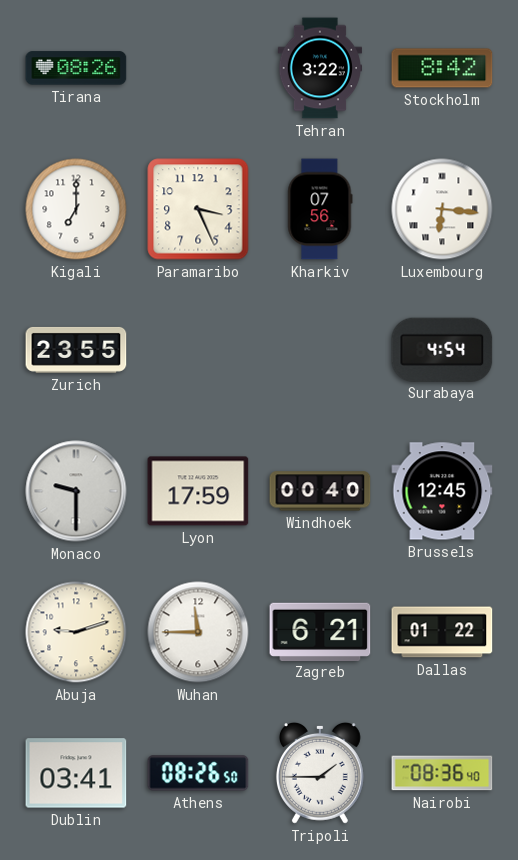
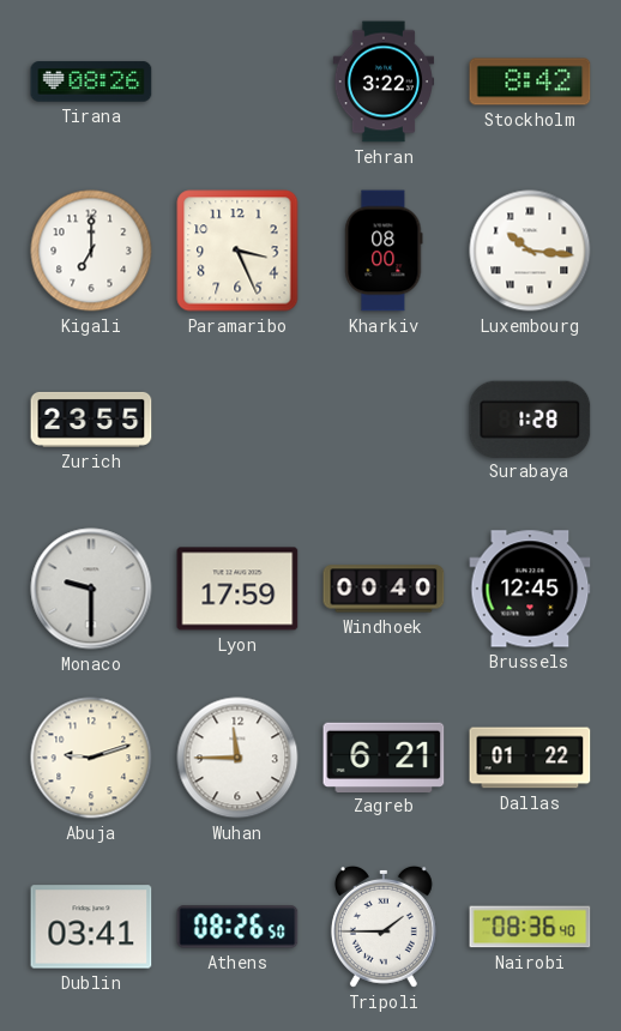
Kharkiv: 07:56 -> 08:00 (384, 251)
Luxembourg: 6:16 -> 10:16 (530, 251)
Surabaya: 4:54 -> 1:28 (530, 418)
